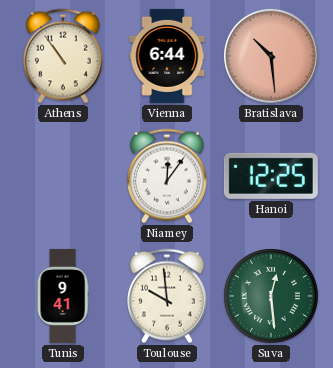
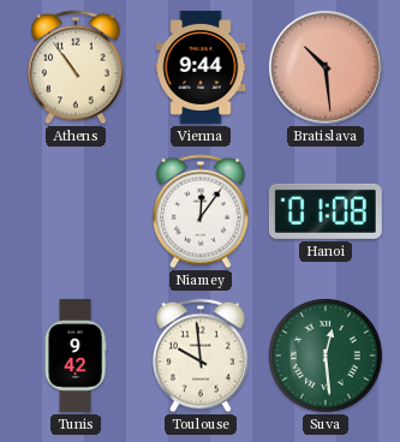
Vienna: 6:44 -> 9:44 (201, 67)
Hanoi: 12:25 -> 01:08 (326, 211)
Tunis: 9:41 -> 9:42 (76, 356)
